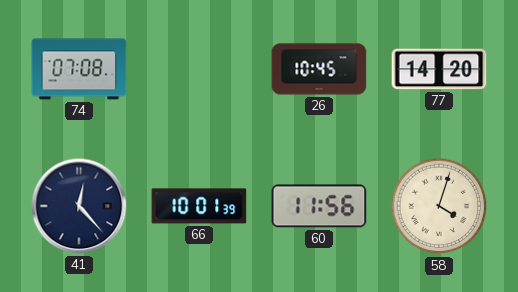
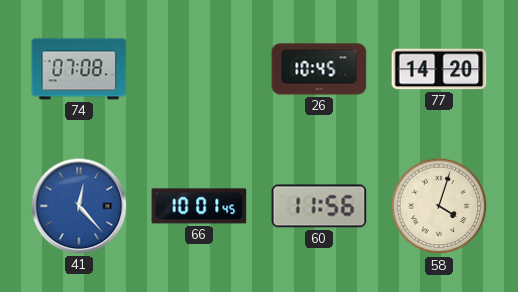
41 dial: navy -> blue (79, 206)
66: 10:01:39 -> 10:01:45 (199, 206)
